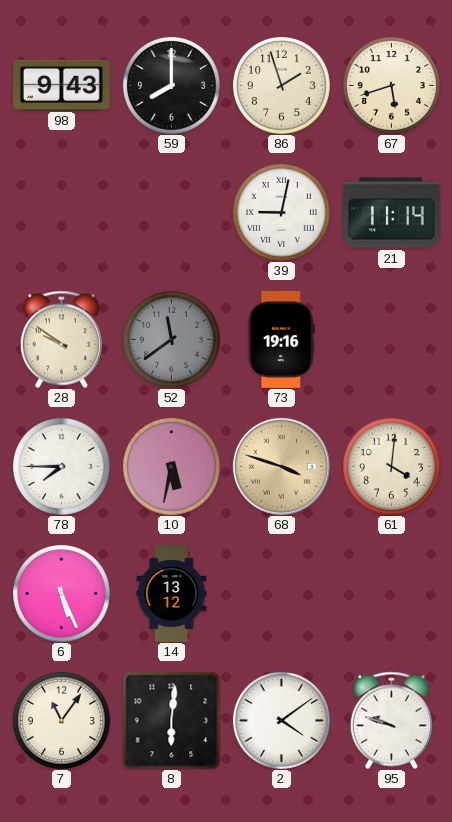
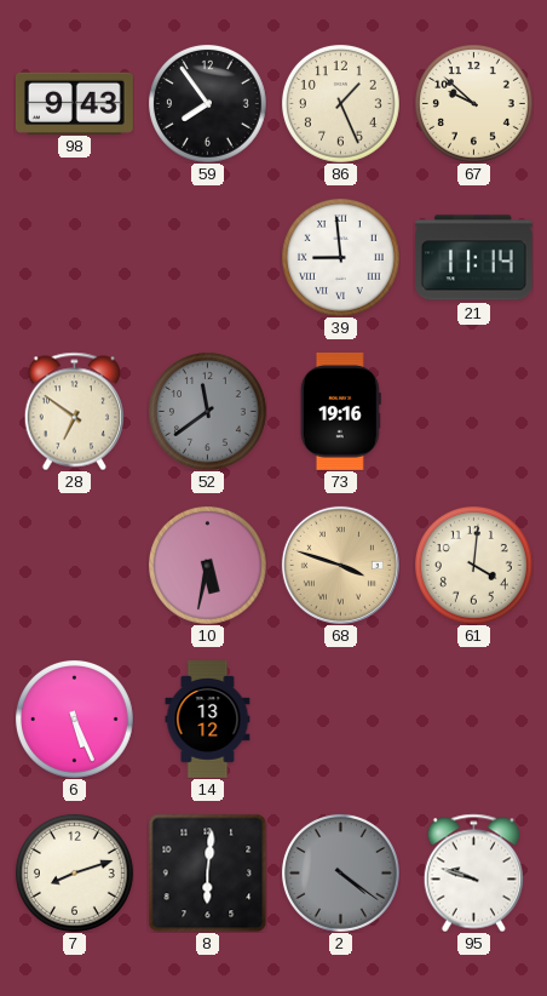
59: 8:00 -> 7:54 (207, 103)
86: 1:57 -> 1:26 (340, 103)
67: 5:42 -> 9:52 (473, 103)
39: 9:02 -> 8:59 (340, 257)
28: 9:51 -> 6:51 (74, 411)
78: 7:45 -> none (61, 466)
7: 11:06 -> 8:12 (74, 872)
2: 4:09 -> 4:21 (340, 872)
2 dial: white -> grey (340, 872)
